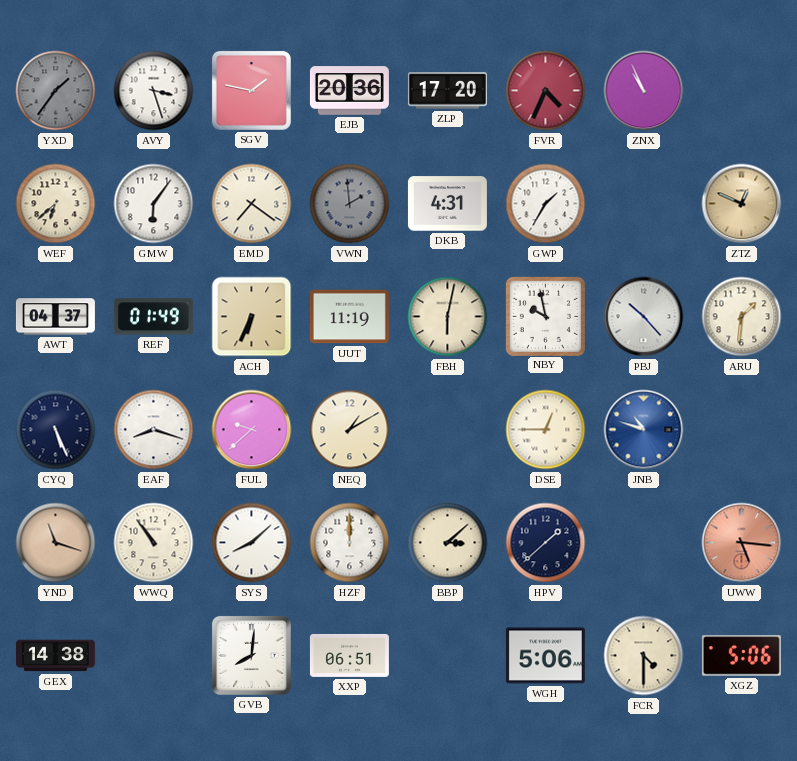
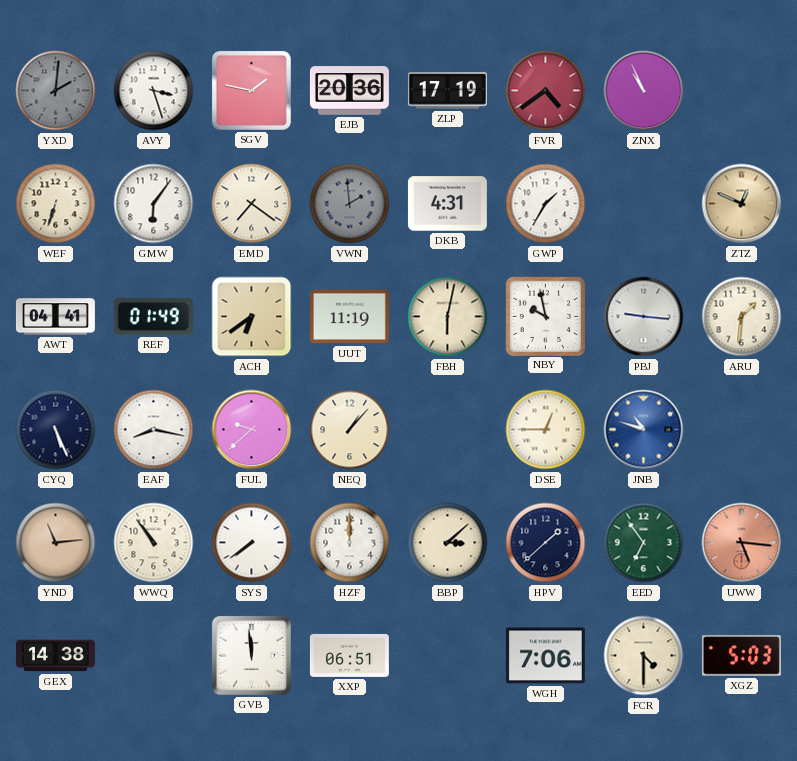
YXD: 1:36 -> 2:01 (56, 91)
ZLP: 17:20 -> 17:19 (447, 91)
FVR: 4:34 -> 4:39 (546, 91)
WEF: 6:38 -> 6:33 (56, 204)
AWT: 04:37 -> 04:41 (55, 317)
ACH: 6:34 -> 6:39 (252, 317)
PBJ: 10:23 -> 9:16 (644, 317)
EAF: 8:18 -> 8:17 (154, 430)
NEQ: 1:10 -> 1:07 (350, 430)
YND: 11:18 -> 11:14 (56, 543)
SYS: 8:08 -> 7:39 (252, 543)
EED: none -> 6:54 (644, 543)
GVB: 8:01 -> 11:59 (251, 655)
WGH: 5:06 -> 7:06 (545, 656)
XGZ: 5:06 -> 5:03 (741, 656)
